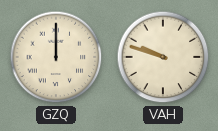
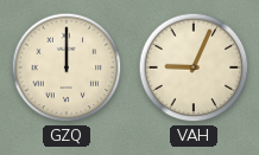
VAH: 9:48 -> 9:04 (194, 67)
